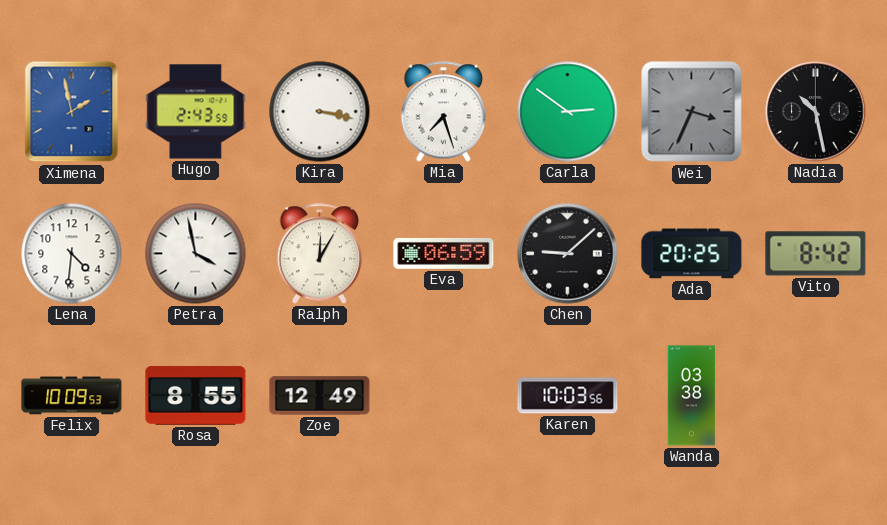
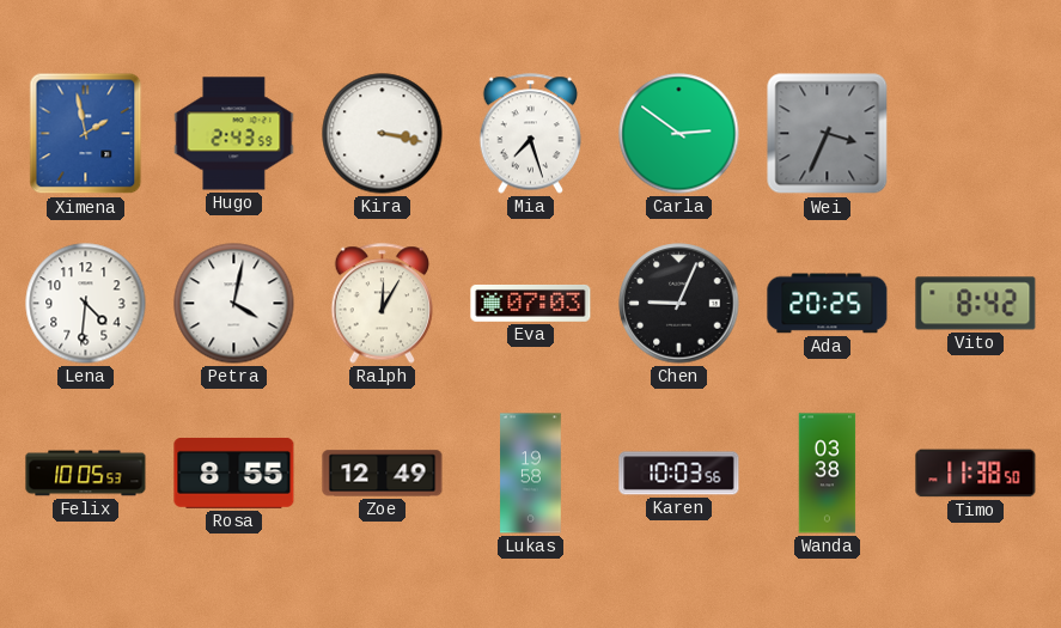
Nadia: 10:28 -> none (816, 112)
Petra: 3:58 -> 4:02 (234, 304)
Eva: 06:59 -> 07:03 (531, 303)
Chen: 9:08 -> 9:04 (679, 304)
Felix: 10:09 -> 10:05 (86, 474)
Lukas: none -> 19:58 (531, 474)
Timo: none -> 11:38 (976, 474)
